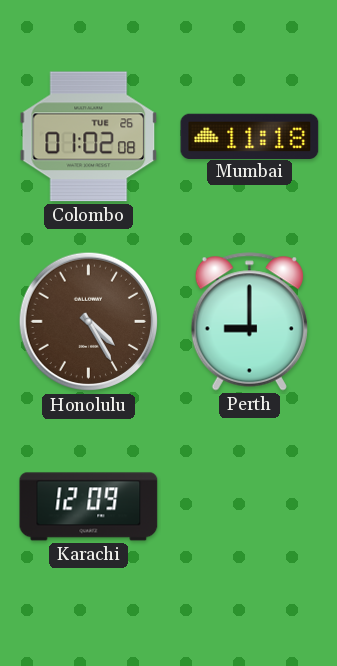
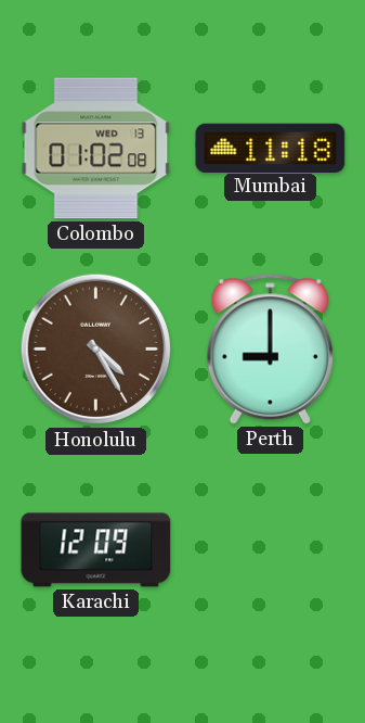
Colombo date: TUE 26 -> WED 13 (96, 149)
